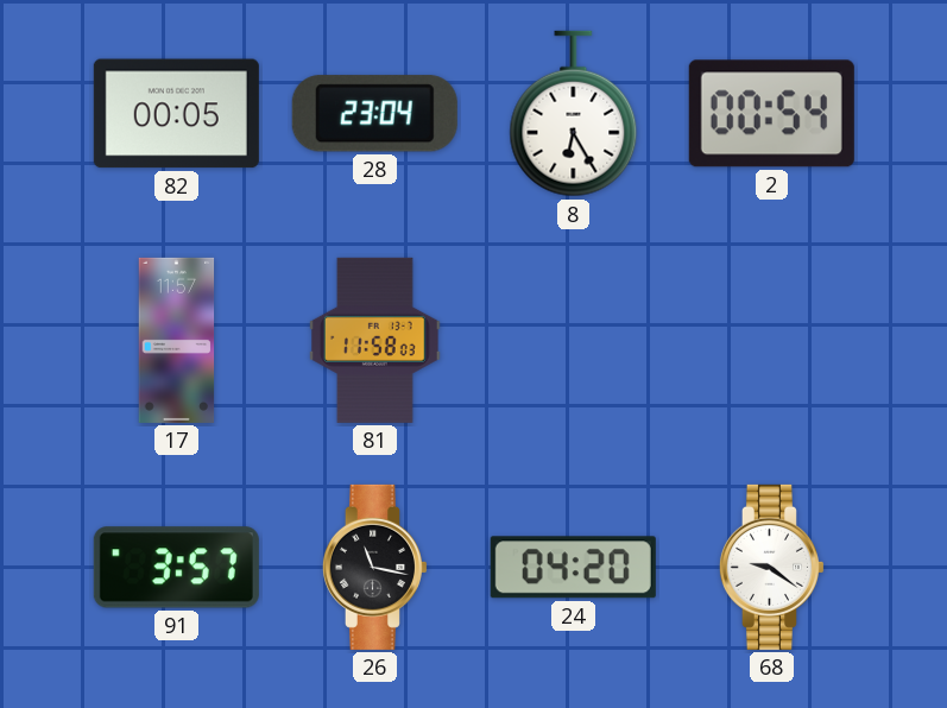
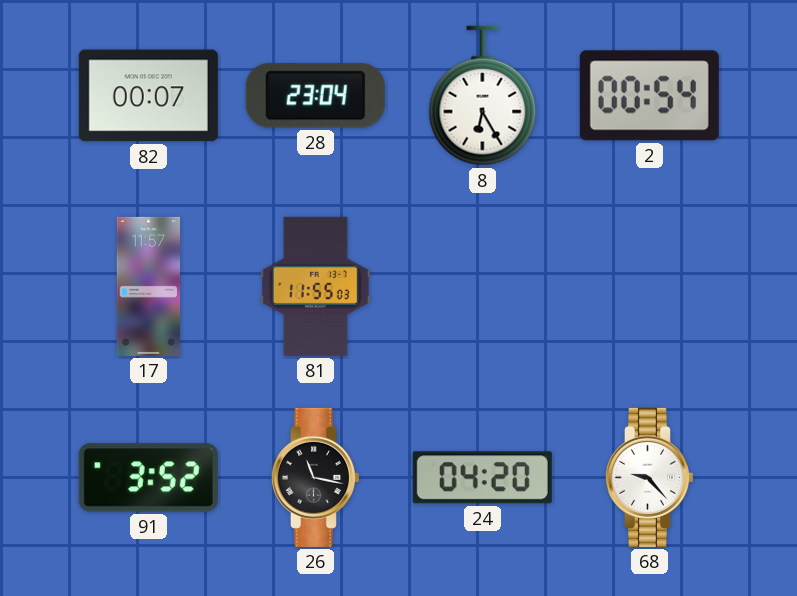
82: 00:05 -> 00:07 (148, 96)
81: 11:58 -> 11:55 (316, 286)
91: 3:57 -> 3:52 (148, 478)
68: 9:21 -> 9:23 (649, 477)
